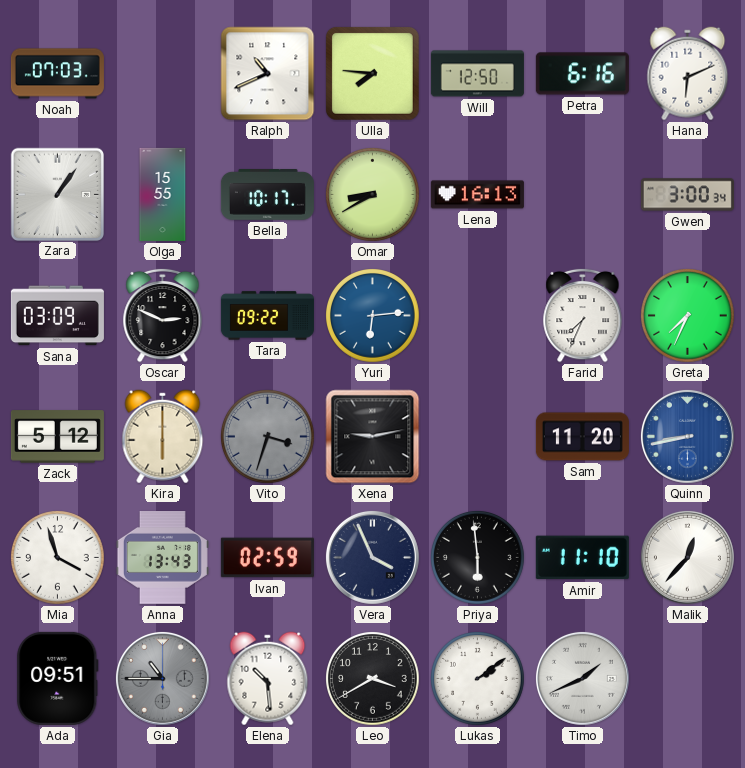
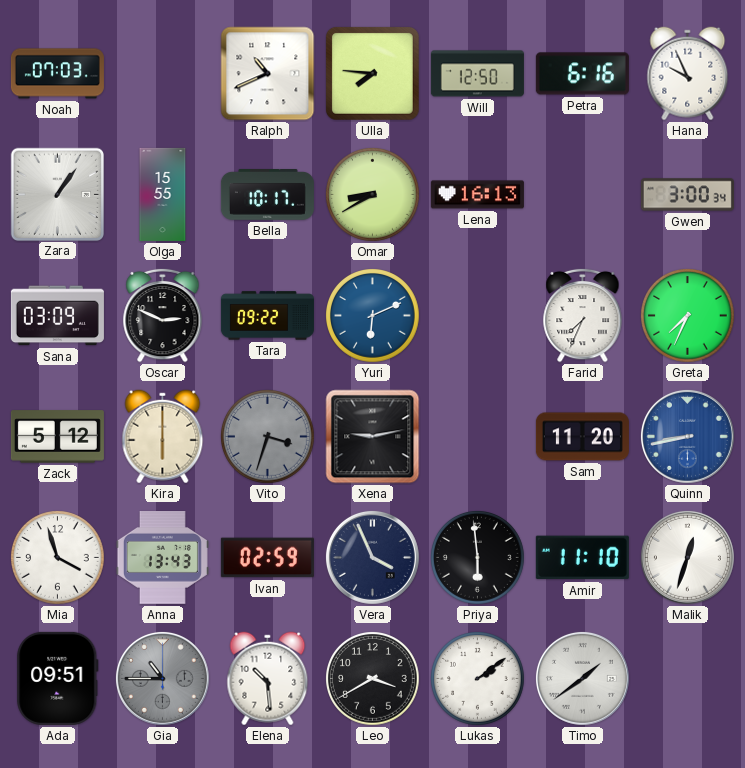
Hana: 6:11 -> 9:56 (688, 74)
Yuri: 6:14 -> 6:11 (373, 316)
Malik: 12:37 -> 12:33 (687, 557)
Timo: 1:41 -> 1:39 (582, 678)
